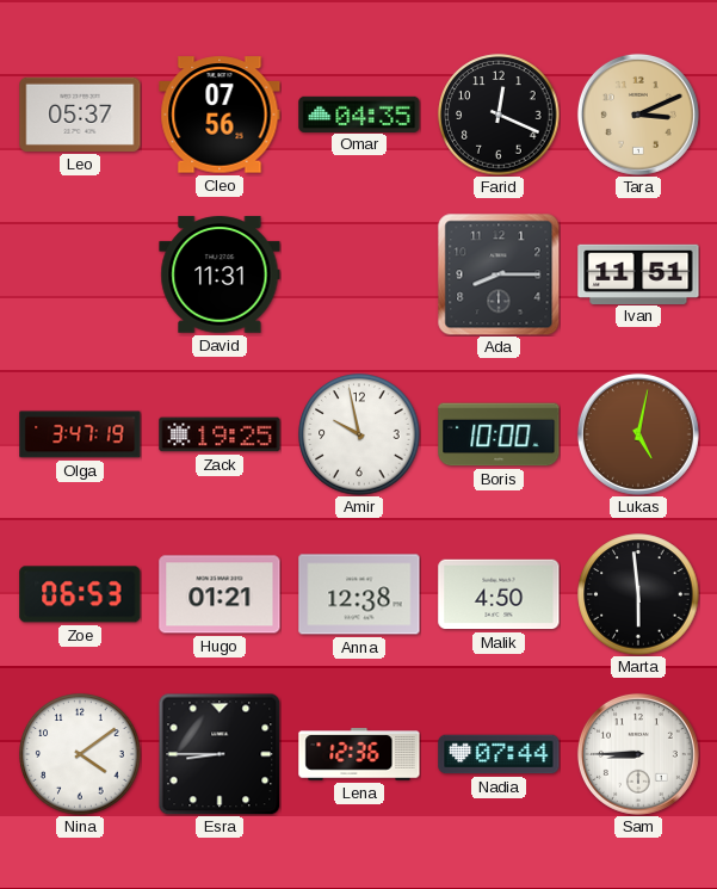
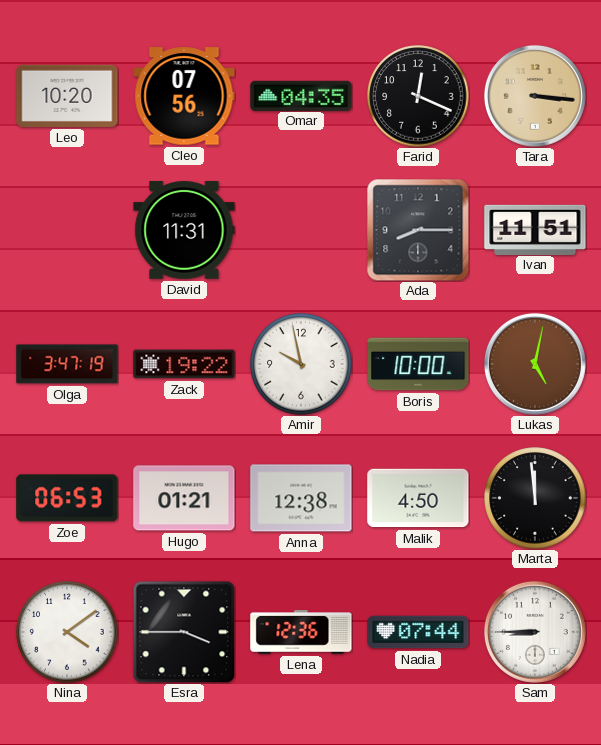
Leo: 05:37 -> 10:20 (67, 96)
Tara: 3:11 -> 3:16 (535, 96)
Zack: 19:25 -> 19:22 (184, 364)
Marta: 5:59 -> 11:59 (535, 498)
Esra: 8:45 -> 3:45 (184, 632)
